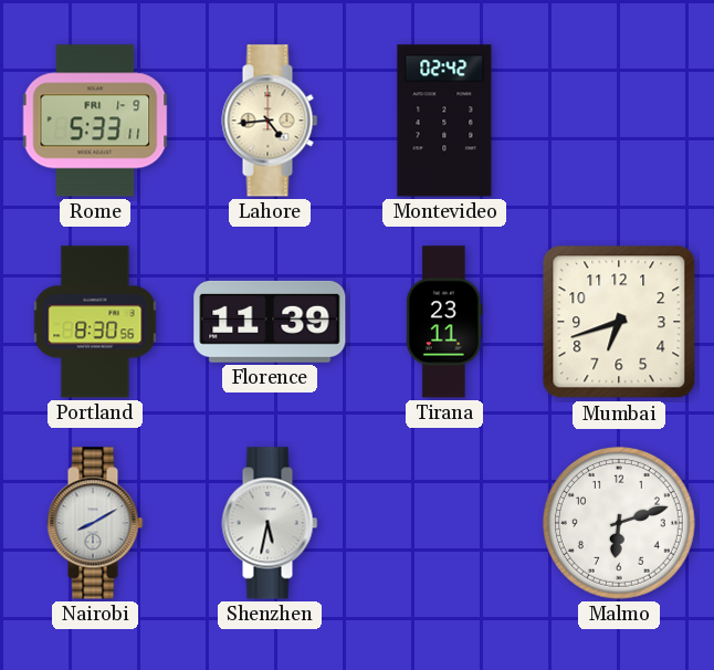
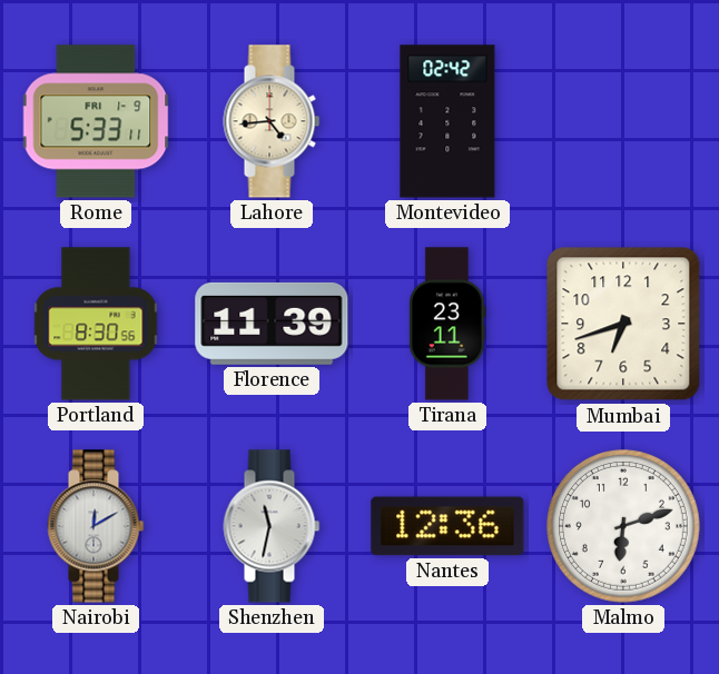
Nairobi: 8:10 -> 12:10 (96, 526)
Shenzhen: 5:32 -> 11:32 (272, 526)
Nantes: none -> 12:36 (447, 526)
